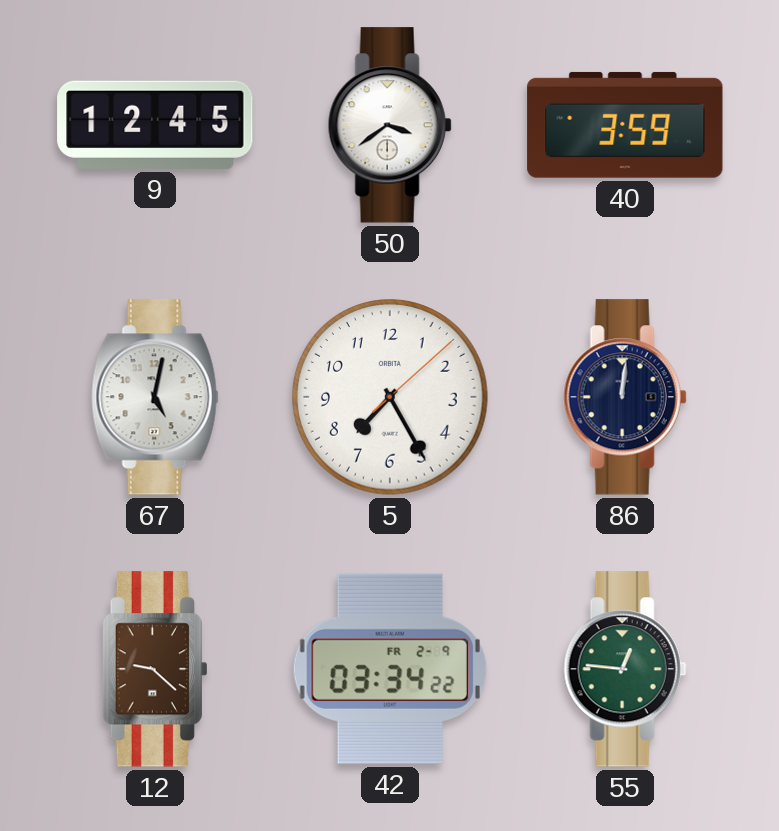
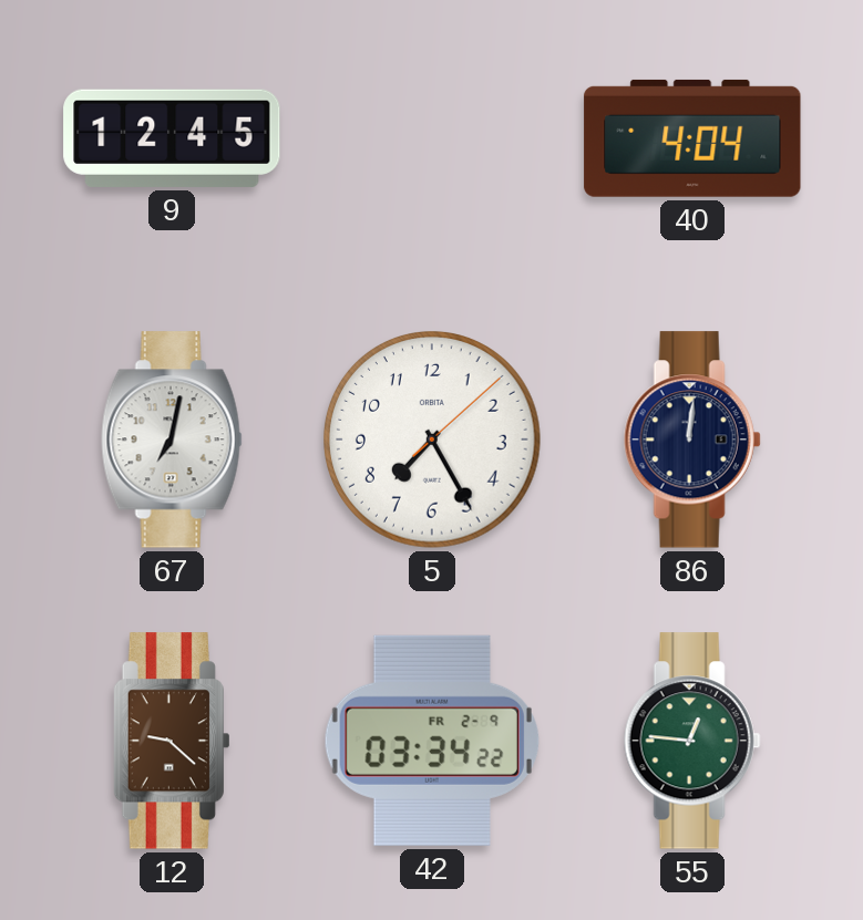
50: 3:39 -> none (390, 125)
40: 3:59 -> 4:04 (692, 138)
67: 5:02 -> 7:02 (172, 440)
